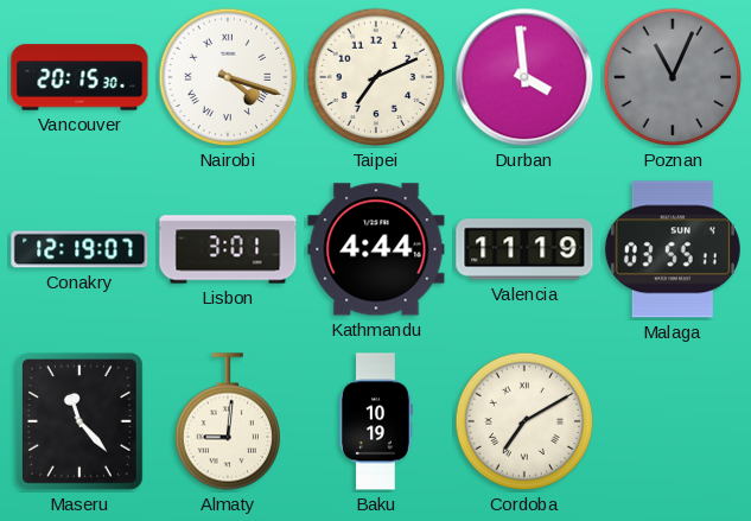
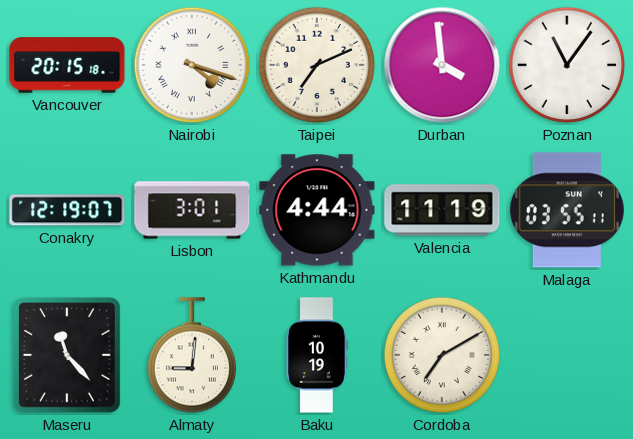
Vancouver: 20:15:30 -> 20:15:18 (67, 65)
Poznan: 11:04 -> 11:06 (567, 65)
Poznan dial: grey -> white (567, 65)
